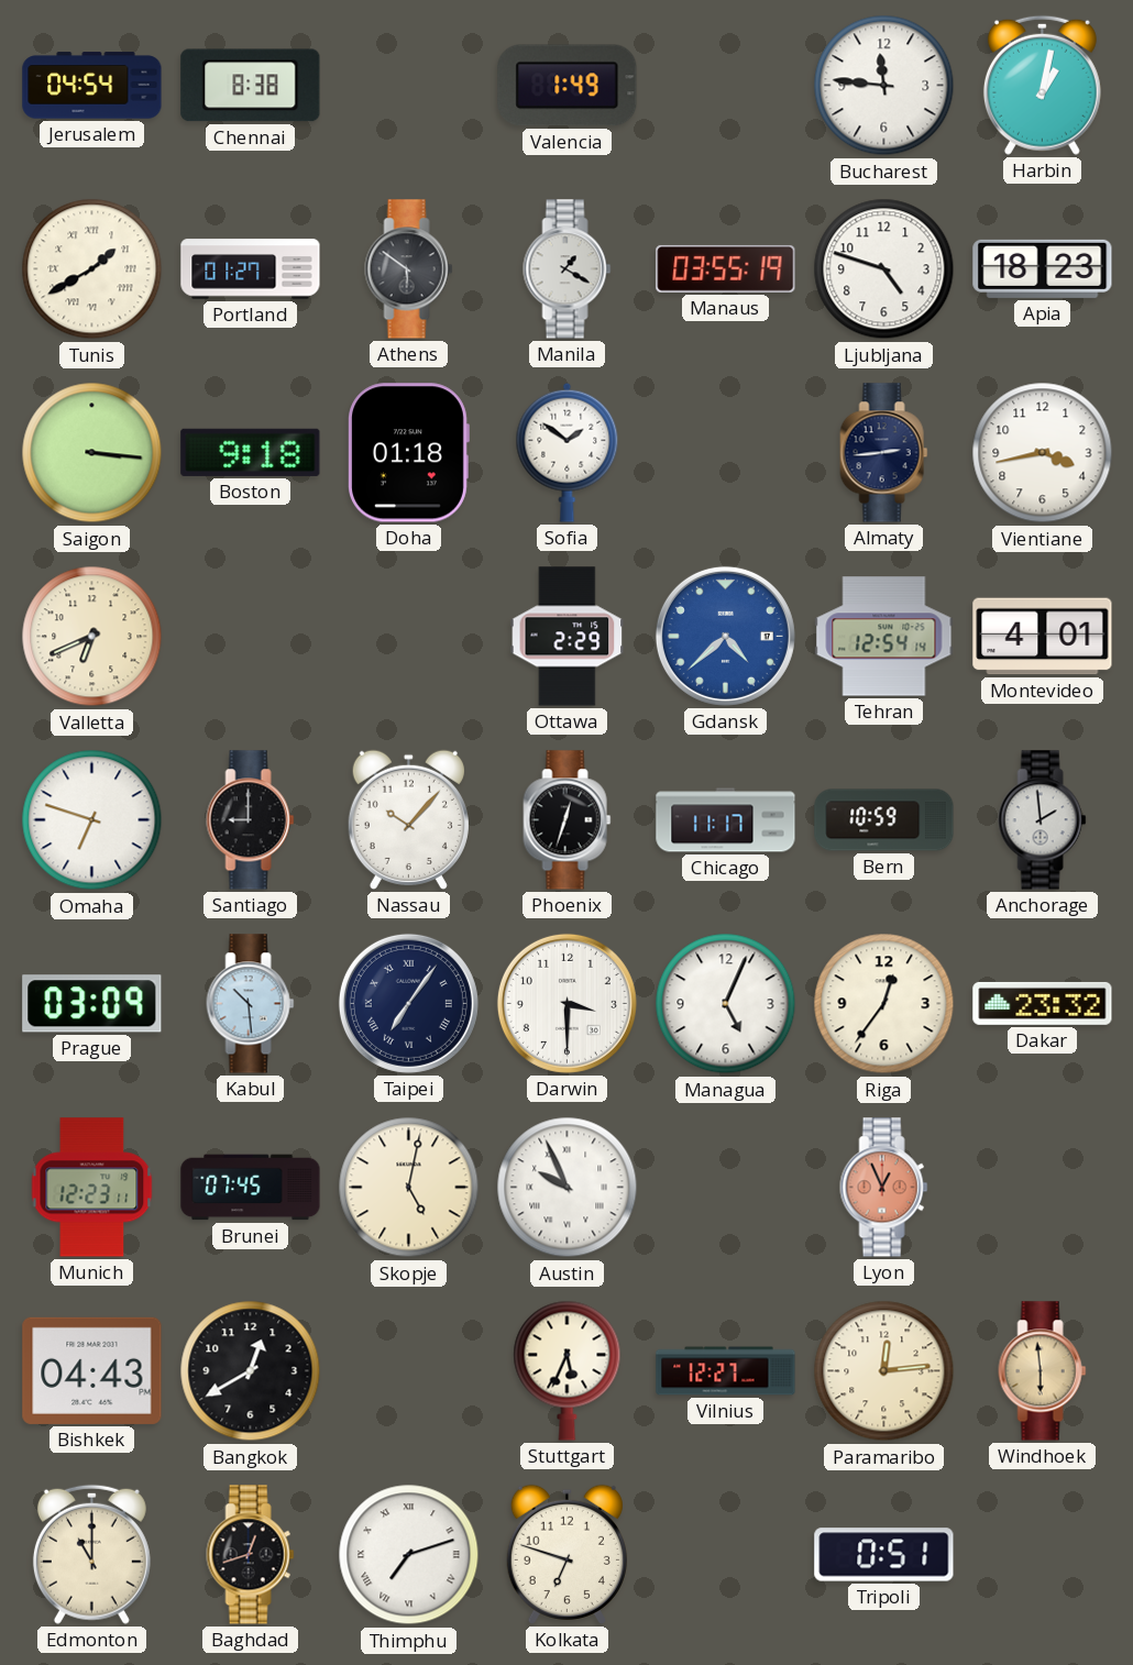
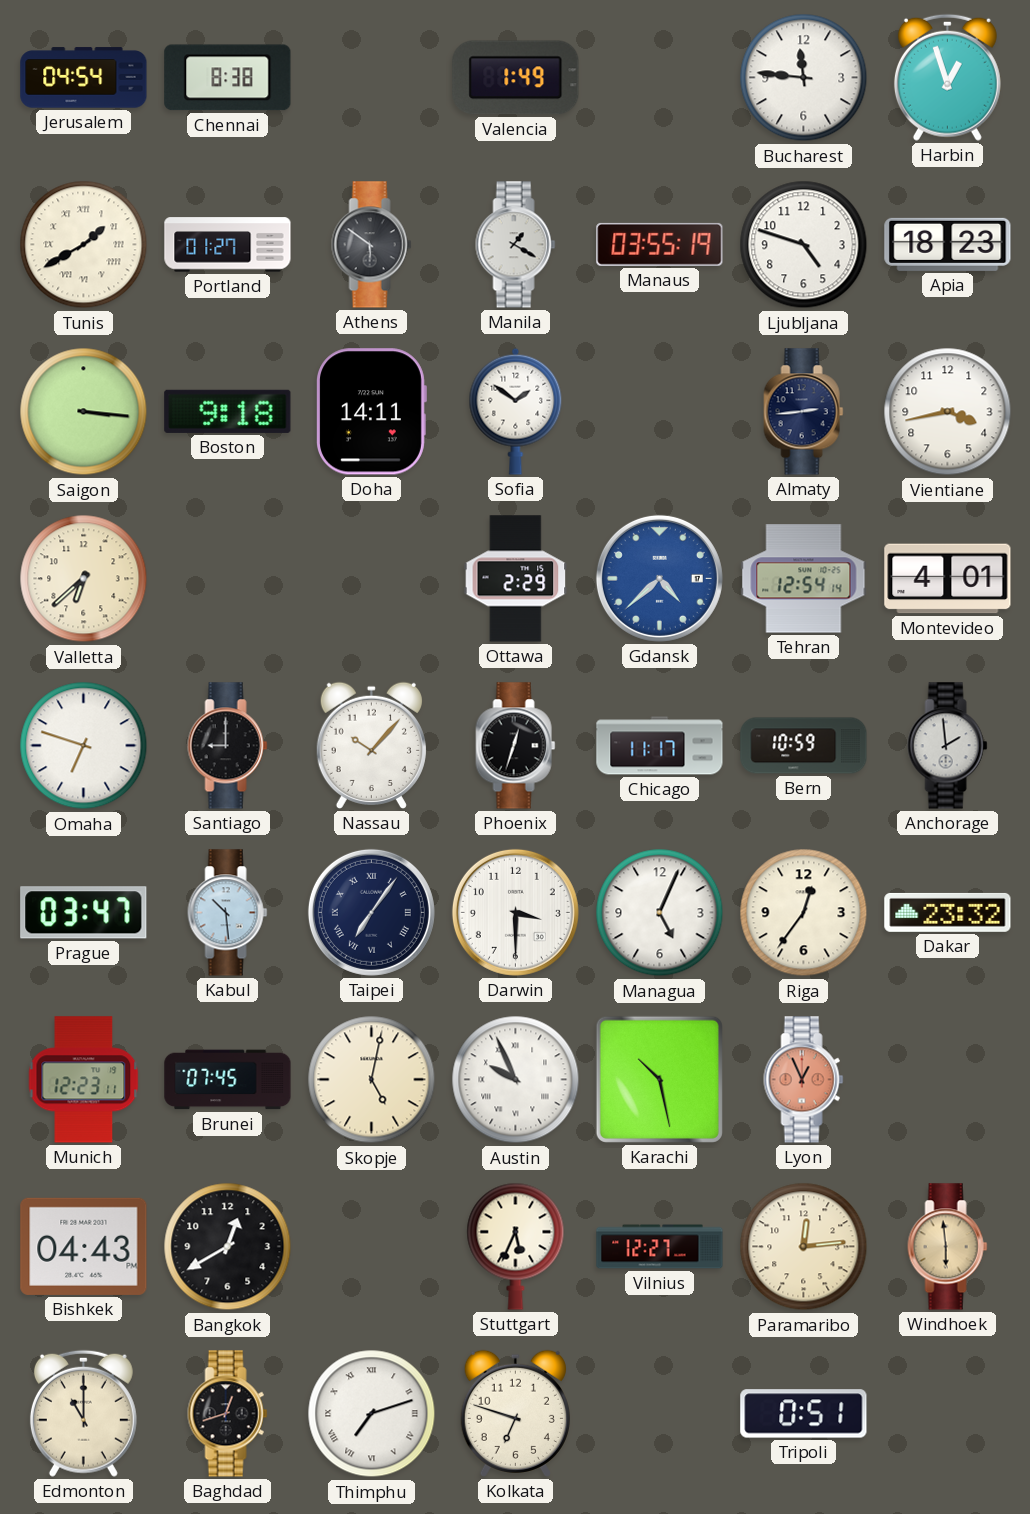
Harbin: 1:02 -> 12:57 (947, 77)
Doha: 01:18 -> 14:11 (372, 412)
Valletta: 6:41 -> 6:38 (84, 579)
Prague: 03:09 -> 03:47 (84, 913)
Karachi: none -> 10:28 (659, 1079)
